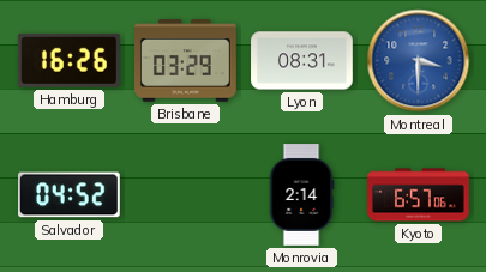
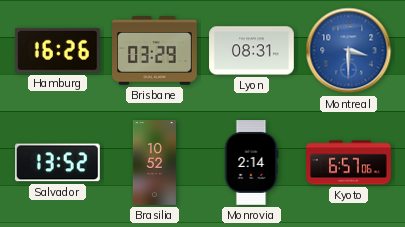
Salvador: 04:52 -> 13:52 (58, 163)
Brasilia: none -> 10:52 (154, 163)
